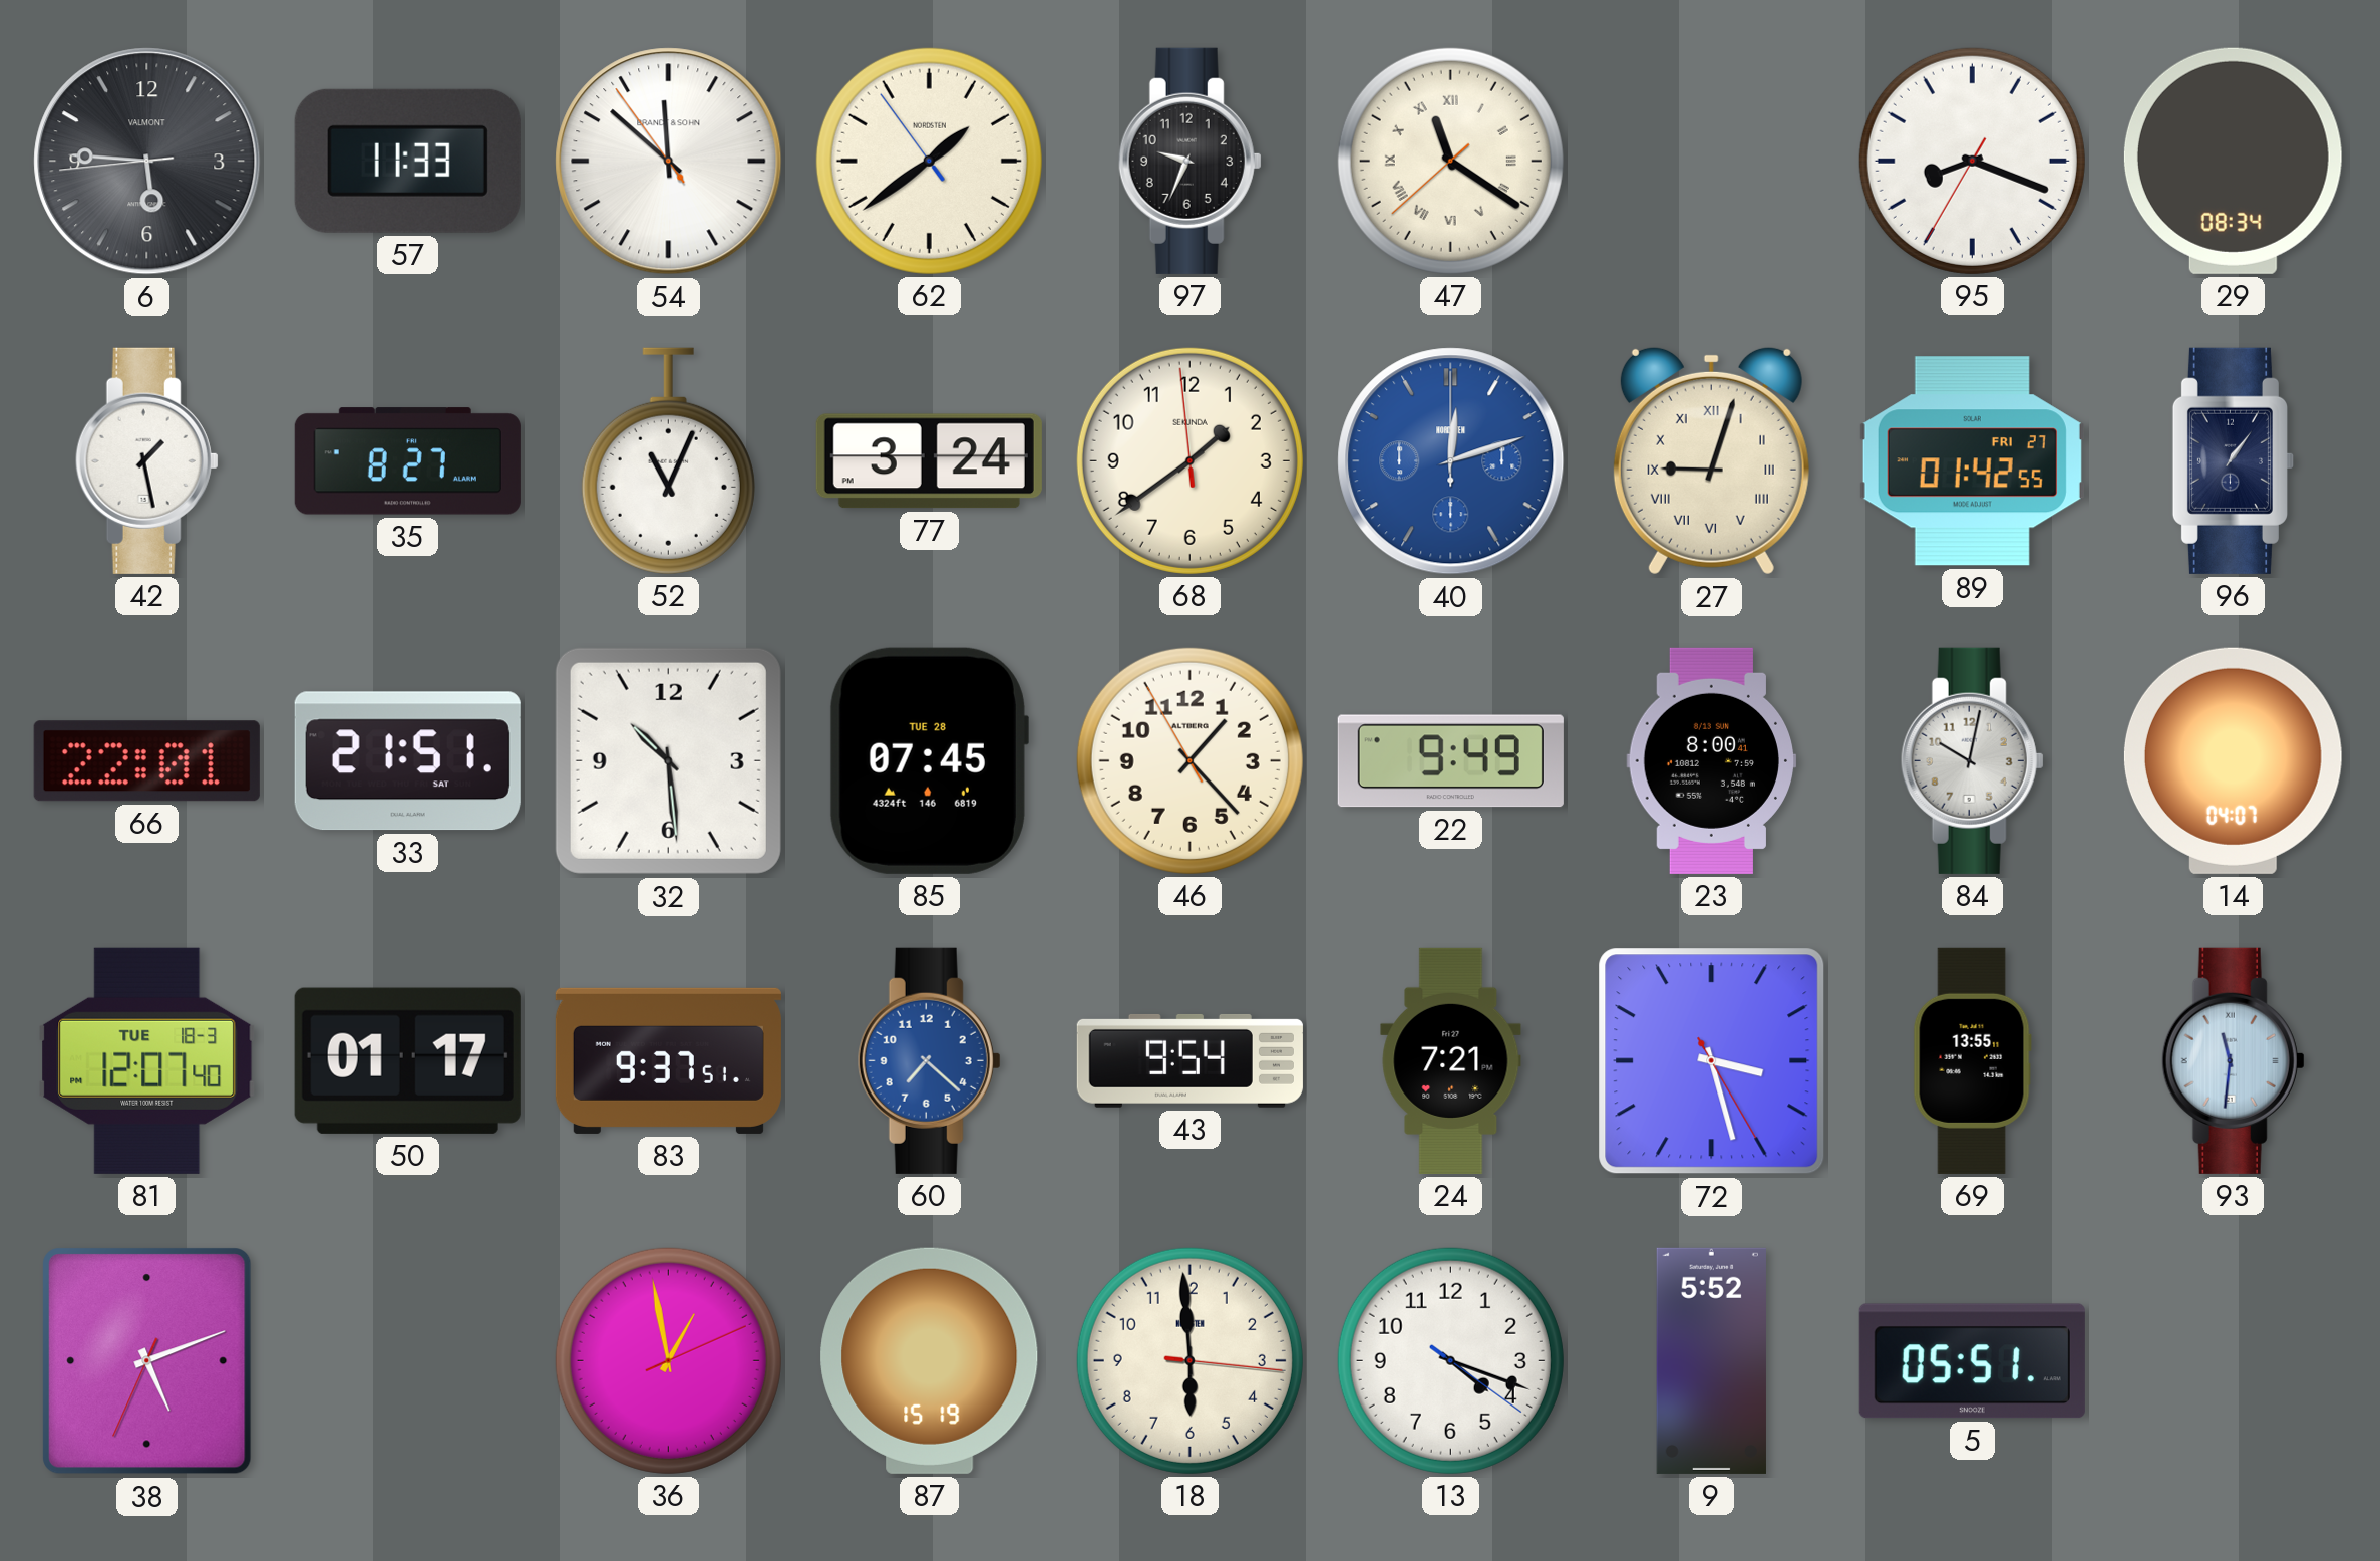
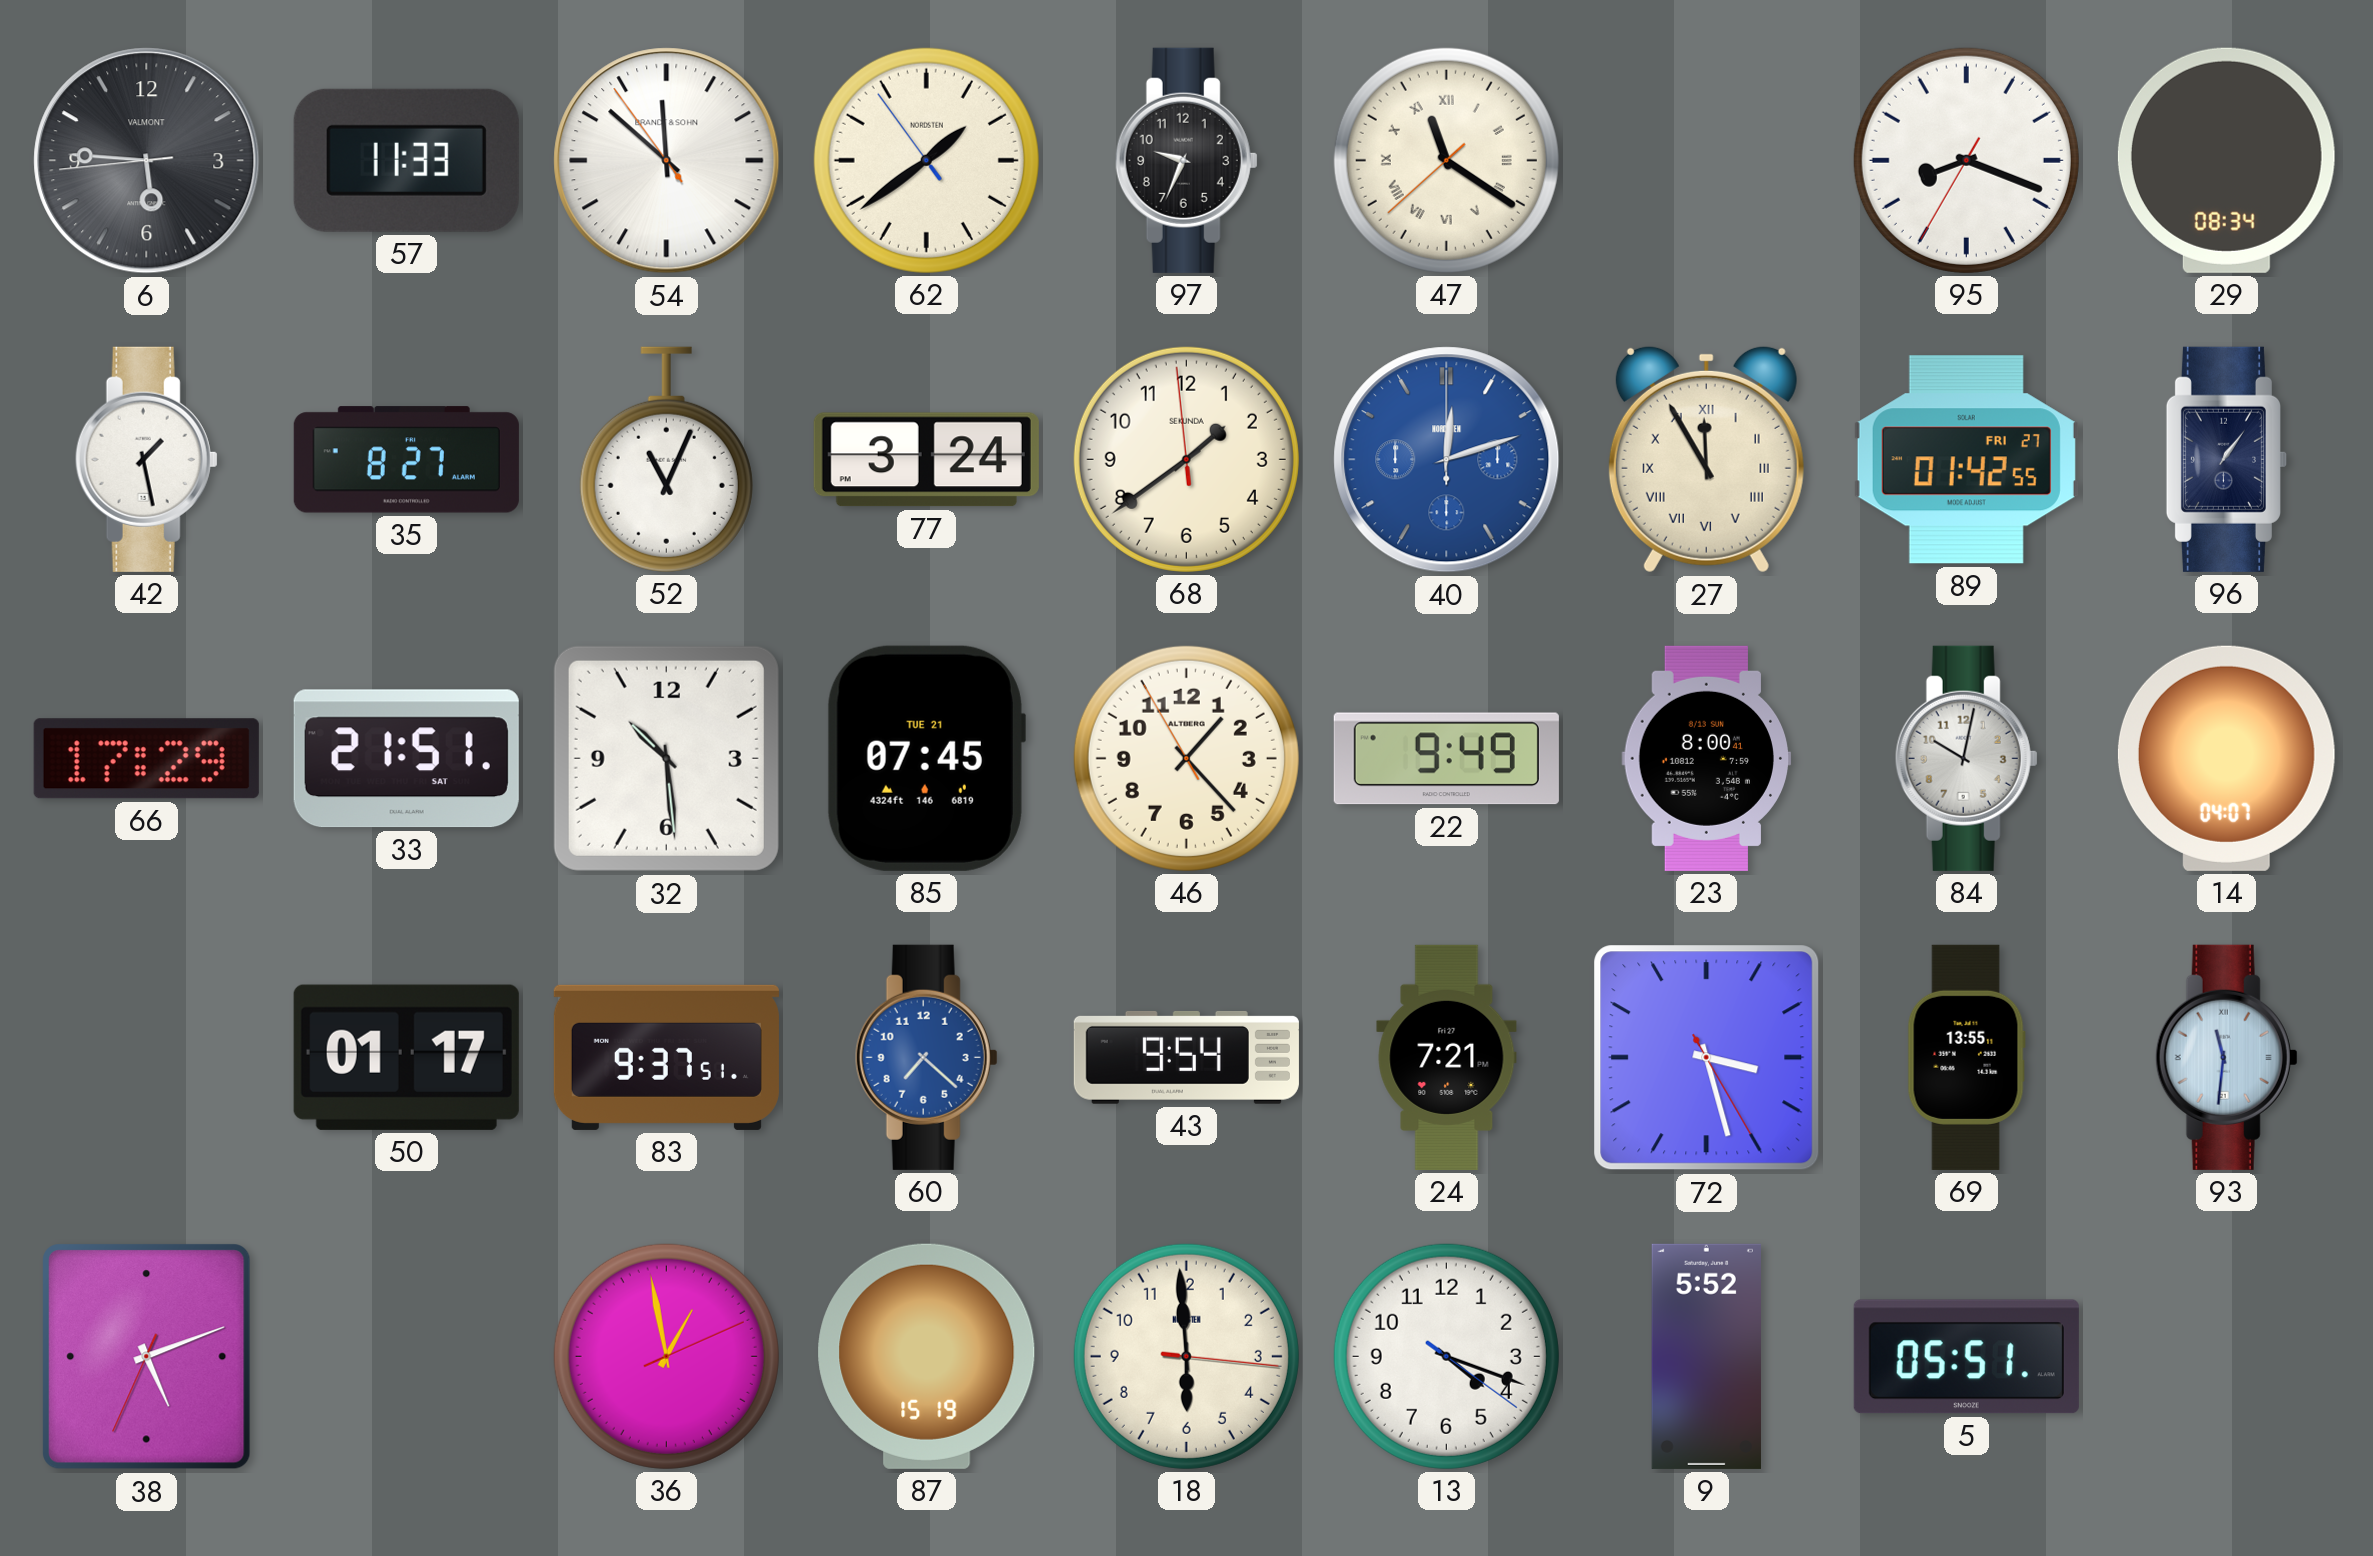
27: 9:03 -> 11:55 (1706, 459)
66: 22:01 -> 17:29 (146, 759)
85 date: TUE 28 -> TUE 21 (926, 758)
81: 12:07 -> none (147, 1060)
